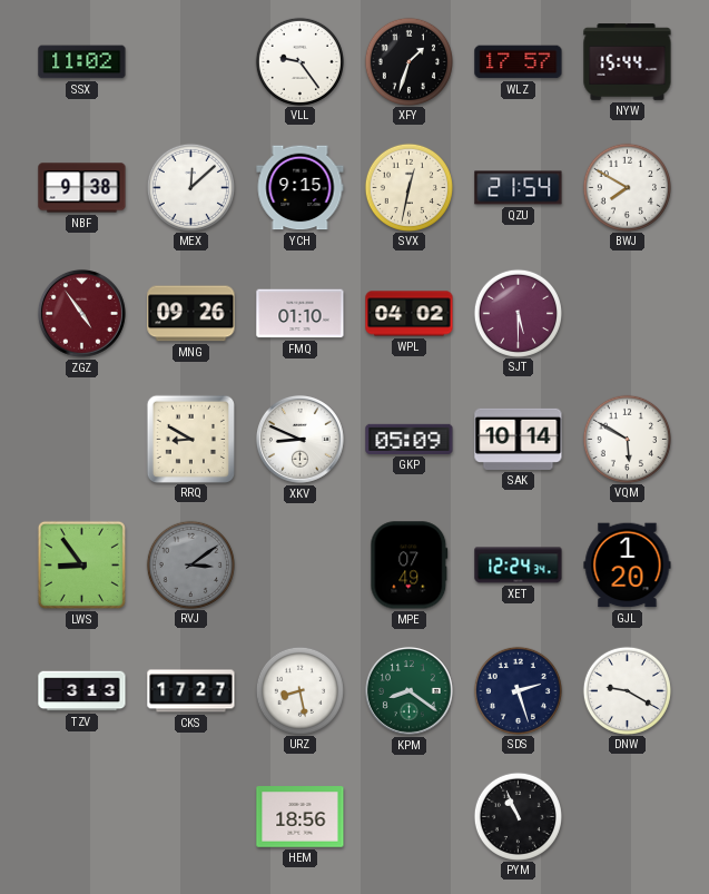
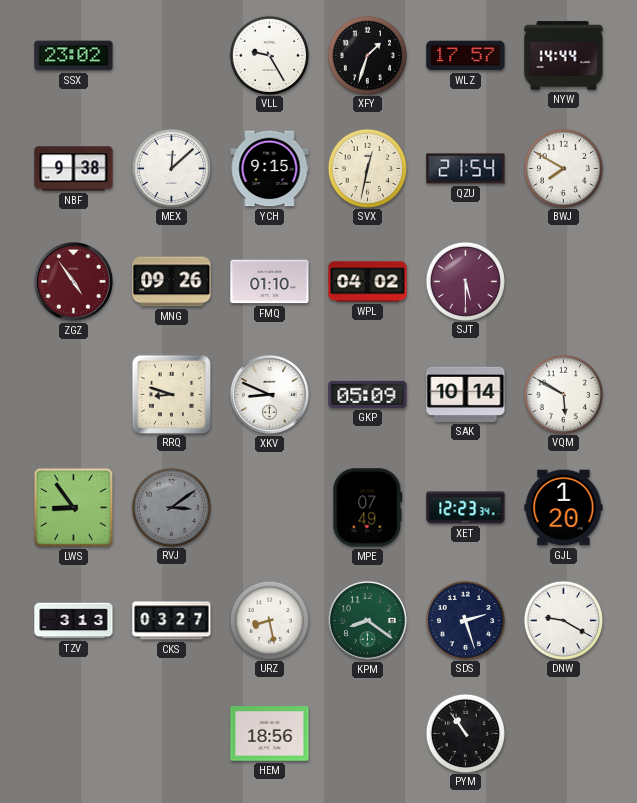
SSX: 11:02 -> 23:02 (74, 56)
VLL: 9:24 -> 9:25 (269, 55)
NYW: 15:44 -> 14:44 (564, 56)
RRQ: 8:50 -> 8:48 (171, 394)
XET: 12:24 -> 12:23 (466, 508)
CKS: 17:27 -> 03:27 (172, 621)
PYM: 10:56 -> 10:54 (465, 733)
